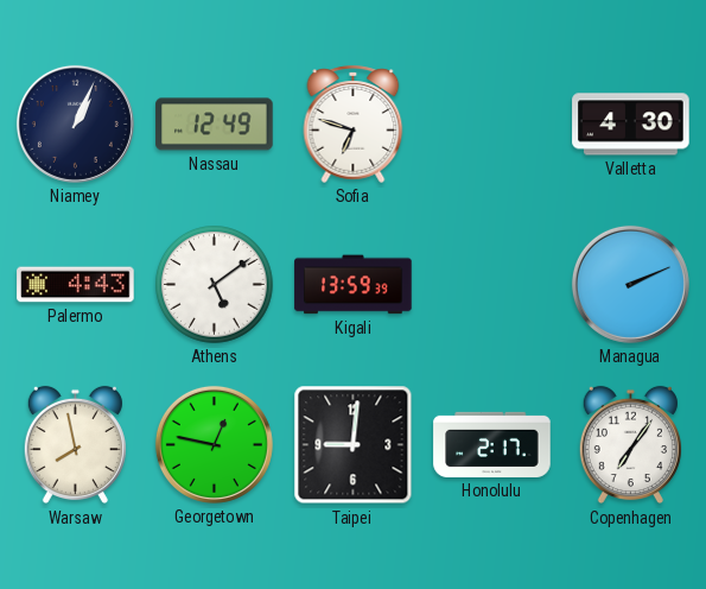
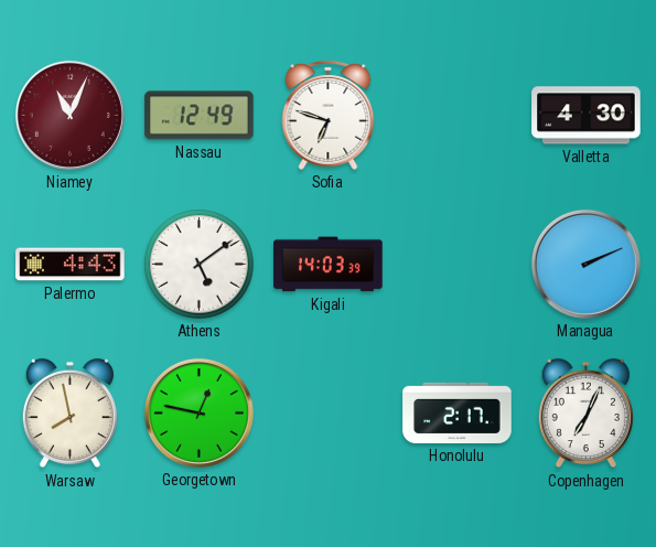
Niamey: 1:04 -> 11:04 (69, 115)
Niamey dial: navy -> burgundy (69, 115)
Kigali: 13:59 -> 14:03 (329, 265)
Taipei: 9:01 -> none (354, 445)
Copenhagen: 7:06 -> 7:04 (585, 414)
